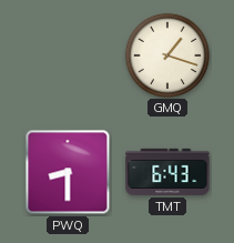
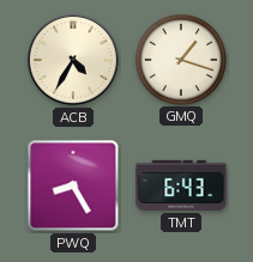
ACB: none -> 4:35 (73, 60)
PWQ: 8:30 -> 8:25 (73, 185)
